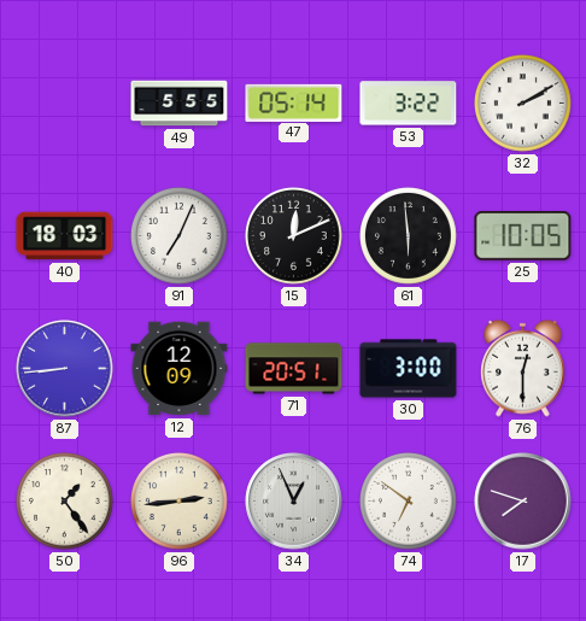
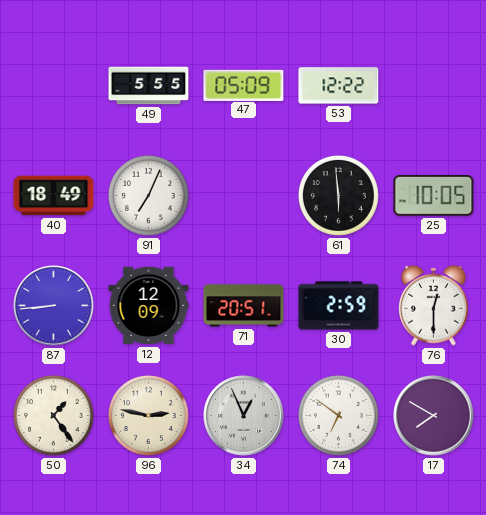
47: 05:14 -> 05:09 (244, 85)
53: 3:22 -> 12:22 (339, 86)
32: 2:10 -> none (523, 104)
40: 18:03 -> 18:49 (54, 196)
15: 12:11 -> none (294, 236)
30: 3:00 -> 2:59 (339, 306)
96: 2:44 -> 2:47 (149, 416)
17: 7:48 -> 7:50 (434, 416)
